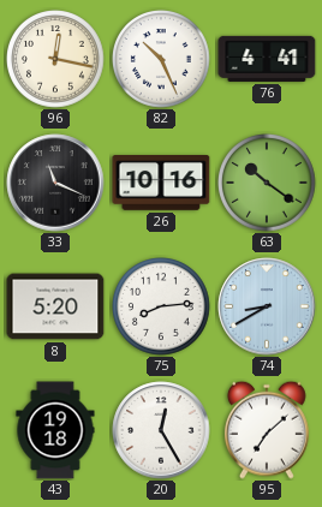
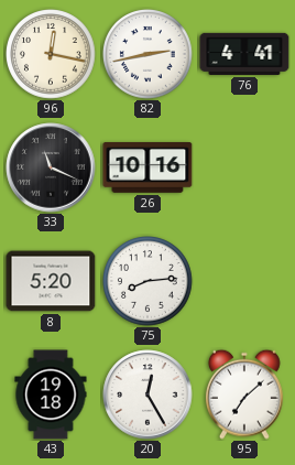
82: 10:26 -> 2:43 (149, 55)
63: 10:21 -> none (268, 184)
74: 8:40 -> none (267, 306)
